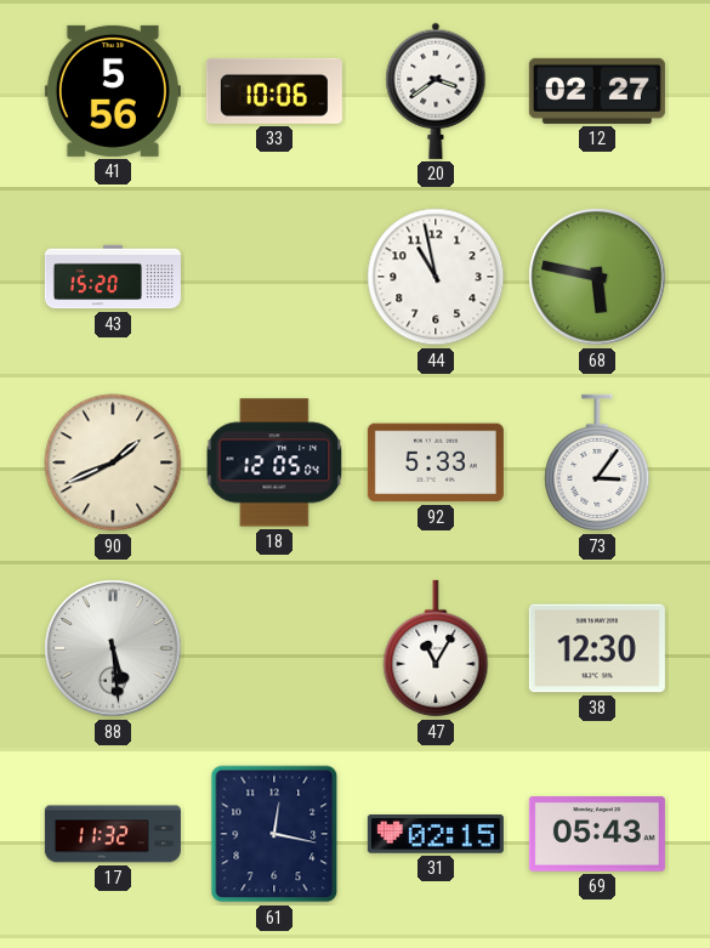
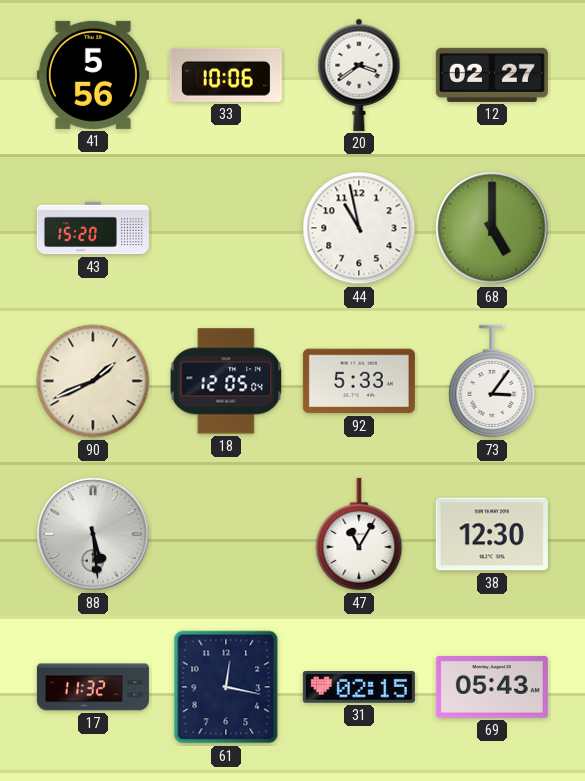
68: 5:47 -> 5:00 (492, 228)
